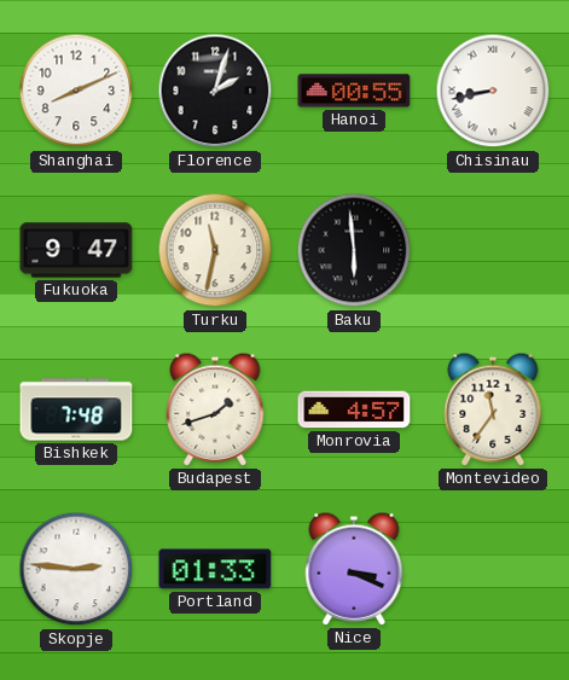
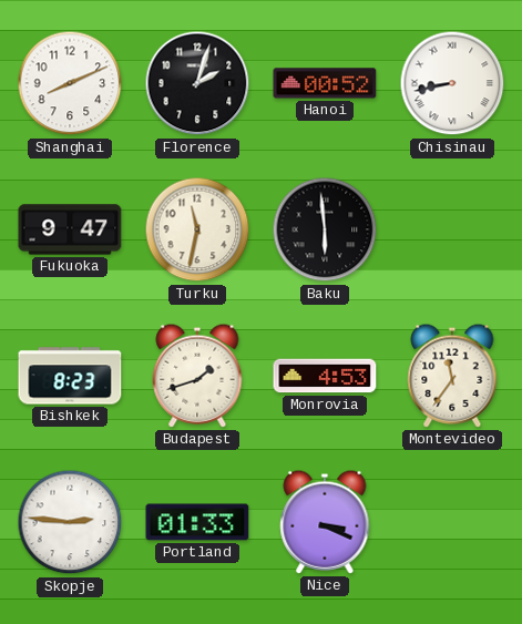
Hanoi: 00:55 -> 00:52 (325, 83)
Bishkek: 7:48 -> 8:23 (70, 376)
Monrovia: 4:57 -> 4:53 (325, 376)
